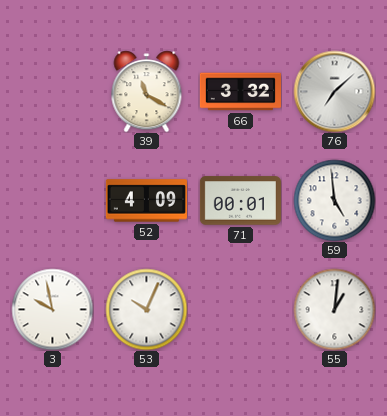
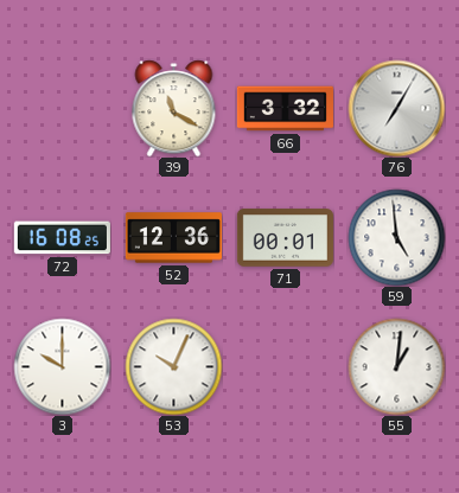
76: 7:08 -> 7:05 (396, 108)
72: none -> 16:08 (62, 238)
52: 4:09 -> 12:36 (173, 238)
3: 9:58 -> 10:00 (62, 366)
